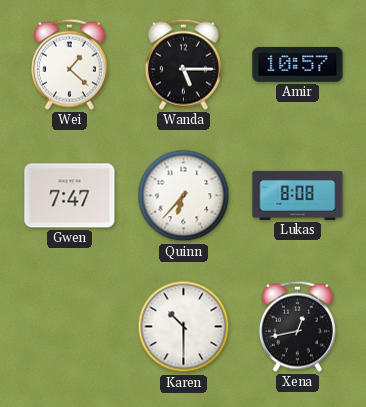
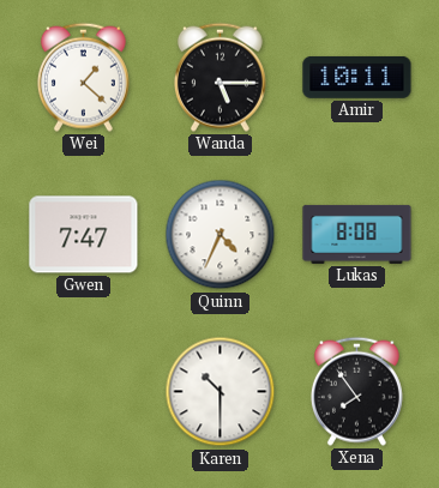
Amir: 10:57 -> 10:11 (357, 77)
Quinn: 6:37 -> 4:34 (221, 235)
Xena: 12:43 -> 7:54 (356, 391)
